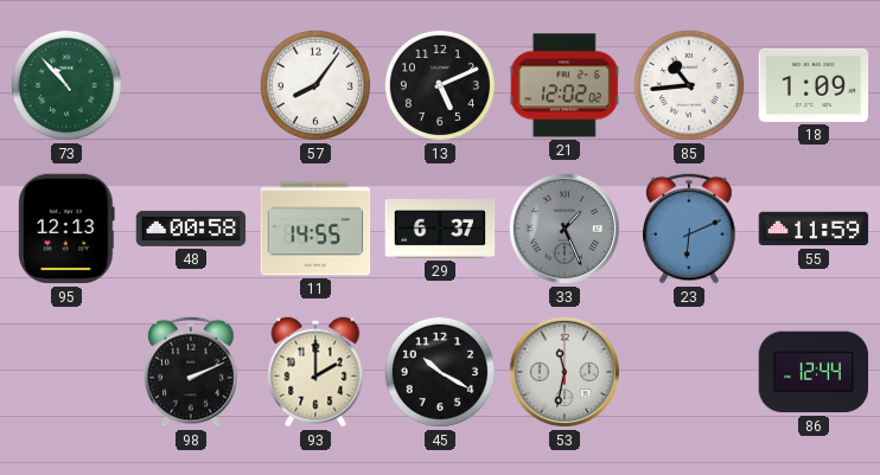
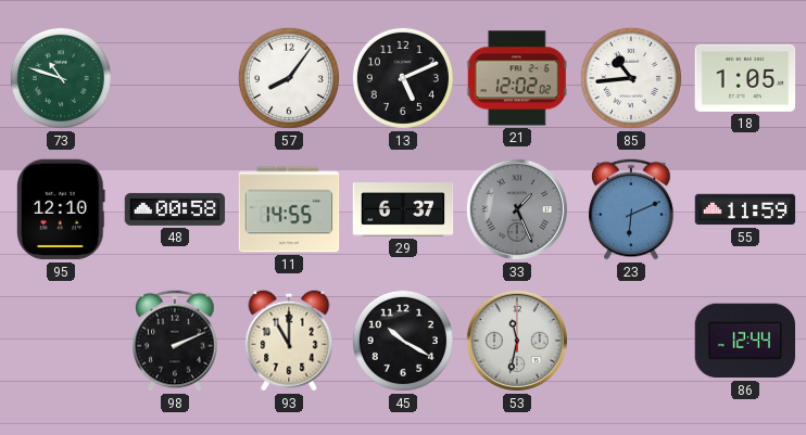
73: 10:53 -> 10:48 (61, 78)
18: 1:09 -> 1:05 (745, 78)
95: 12:13 -> 12:10 (61, 209)
93: 2:00 -> 11:00 (289, 341)
